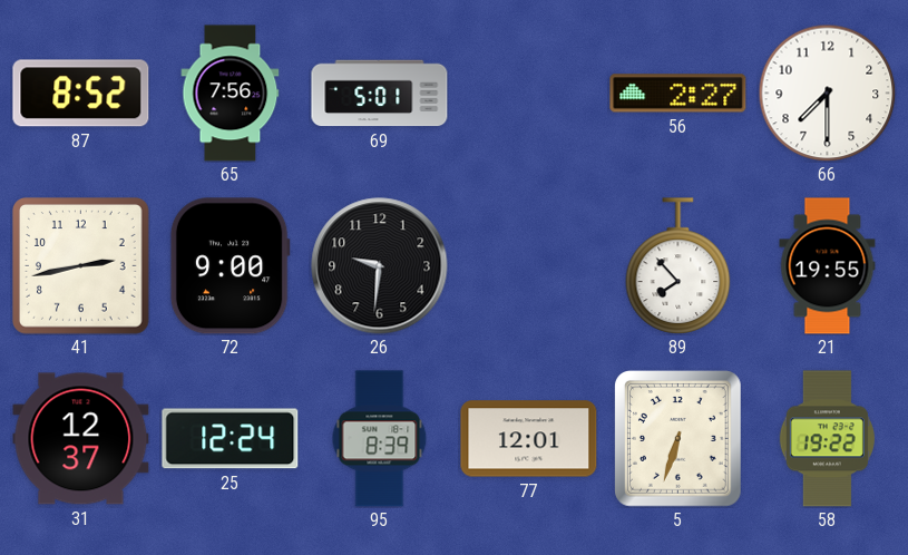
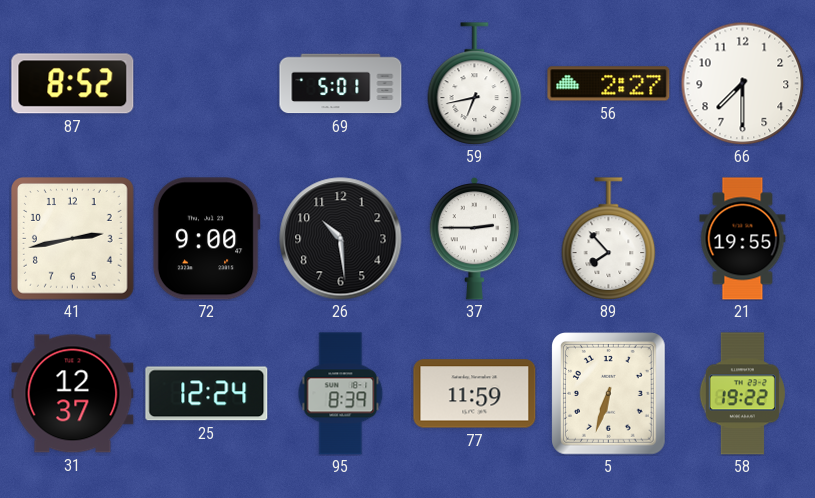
65: 7:56 -> none (231, 94)
59: none -> 6:43 (475, 84)
26: 9:31 -> 10:29 (341, 239)
37: none -> 2:45 (475, 238)
77: 12:01 -> 11:59 (475, 394)
